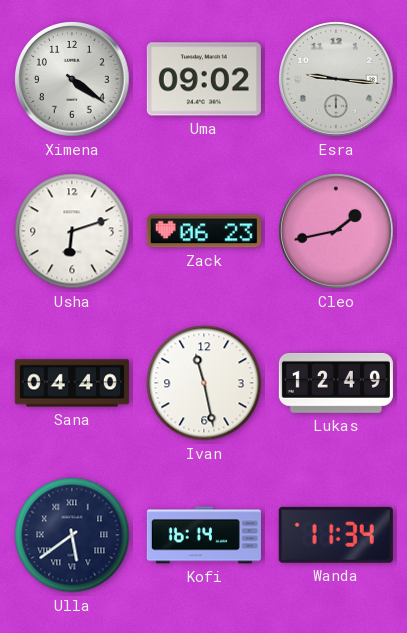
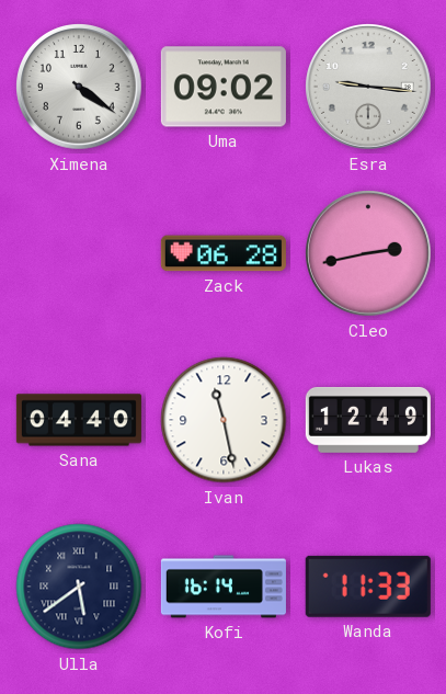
Usha: 6:12 -> none (72, 231)
Zack: 06:23 -> 06:28 (224, 253)
Cleo: 1:43 -> 2:43 (369, 254)
Wanda: 11:34 -> 11:33 (368, 587)
